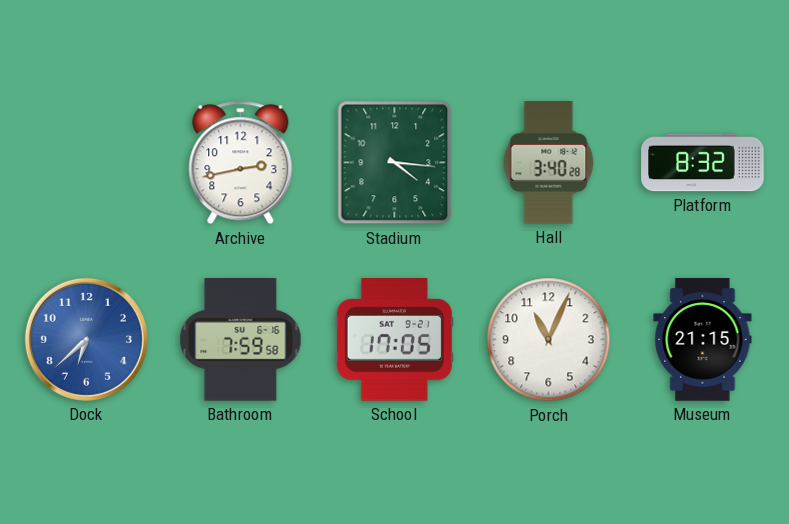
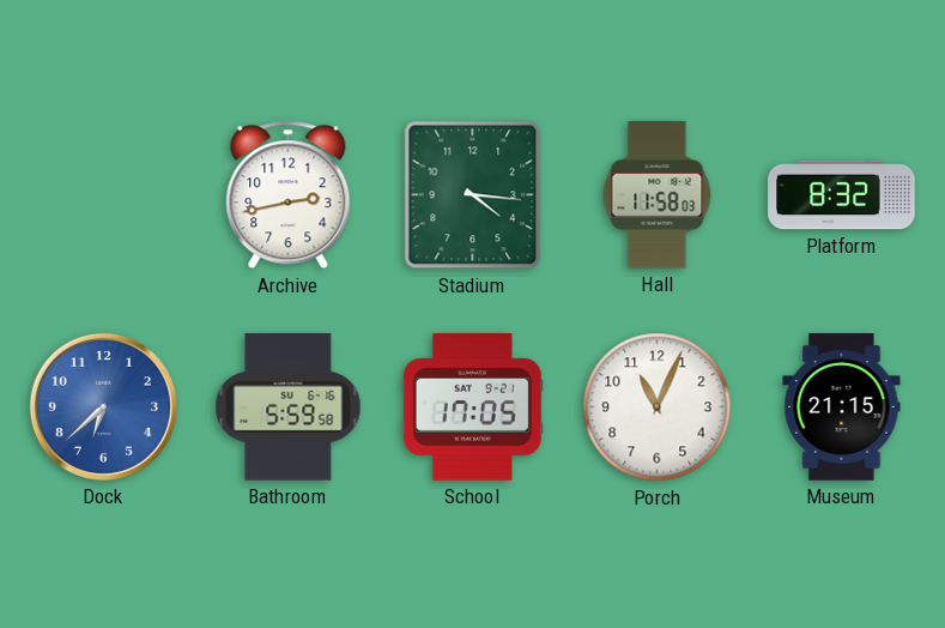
Hall: 3:40 -> 11:58 (658, 195)
Bathroom: 7:59 -> 5:59 (289, 407)
